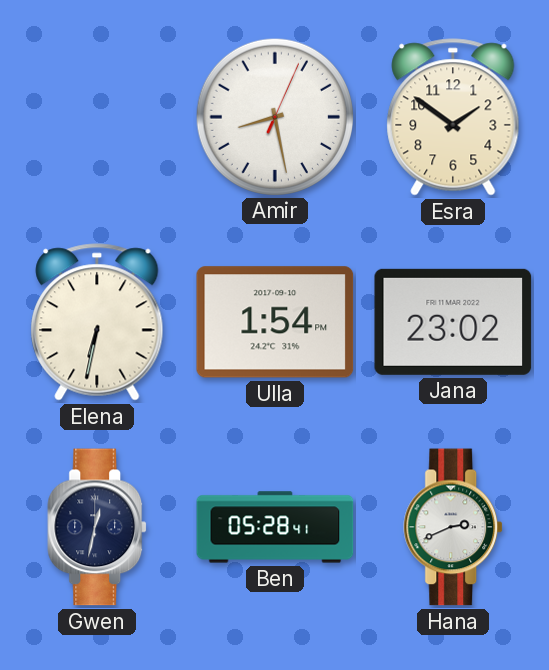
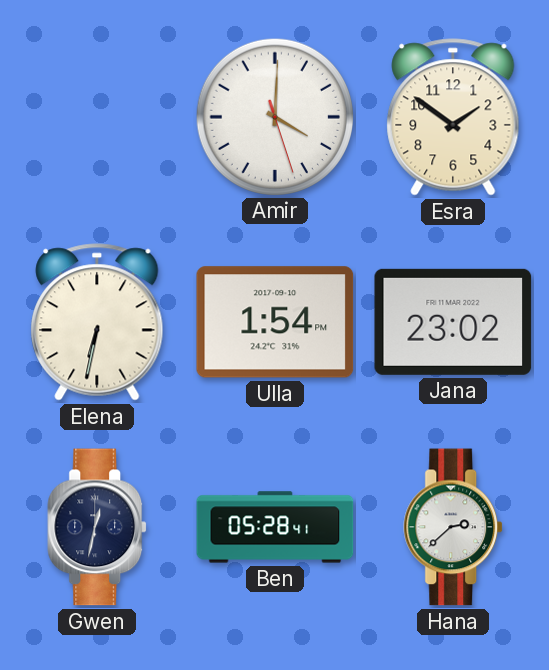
Amir: 8:28 -> 4:00 (274, 116)
Hana: 2:41 -> 2:38 (454, 527)
